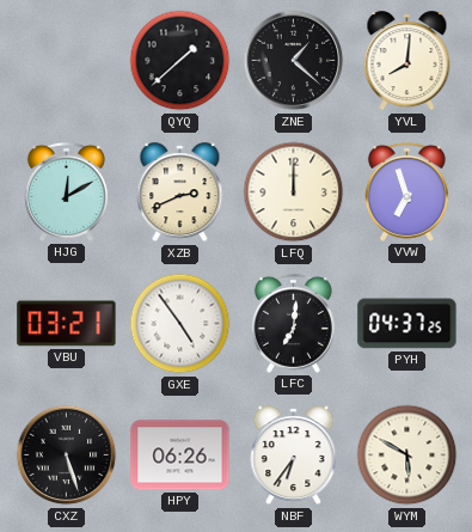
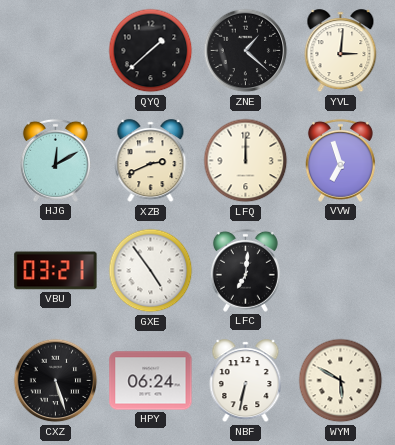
YVL: 8:01 -> 3:01 (341, 51)
PYH: 04:37 -> none (407, 324)
HPY: 06:26 -> 06:24 (151, 381)
NBF: 6:36 -> 6:32 (246, 381)
